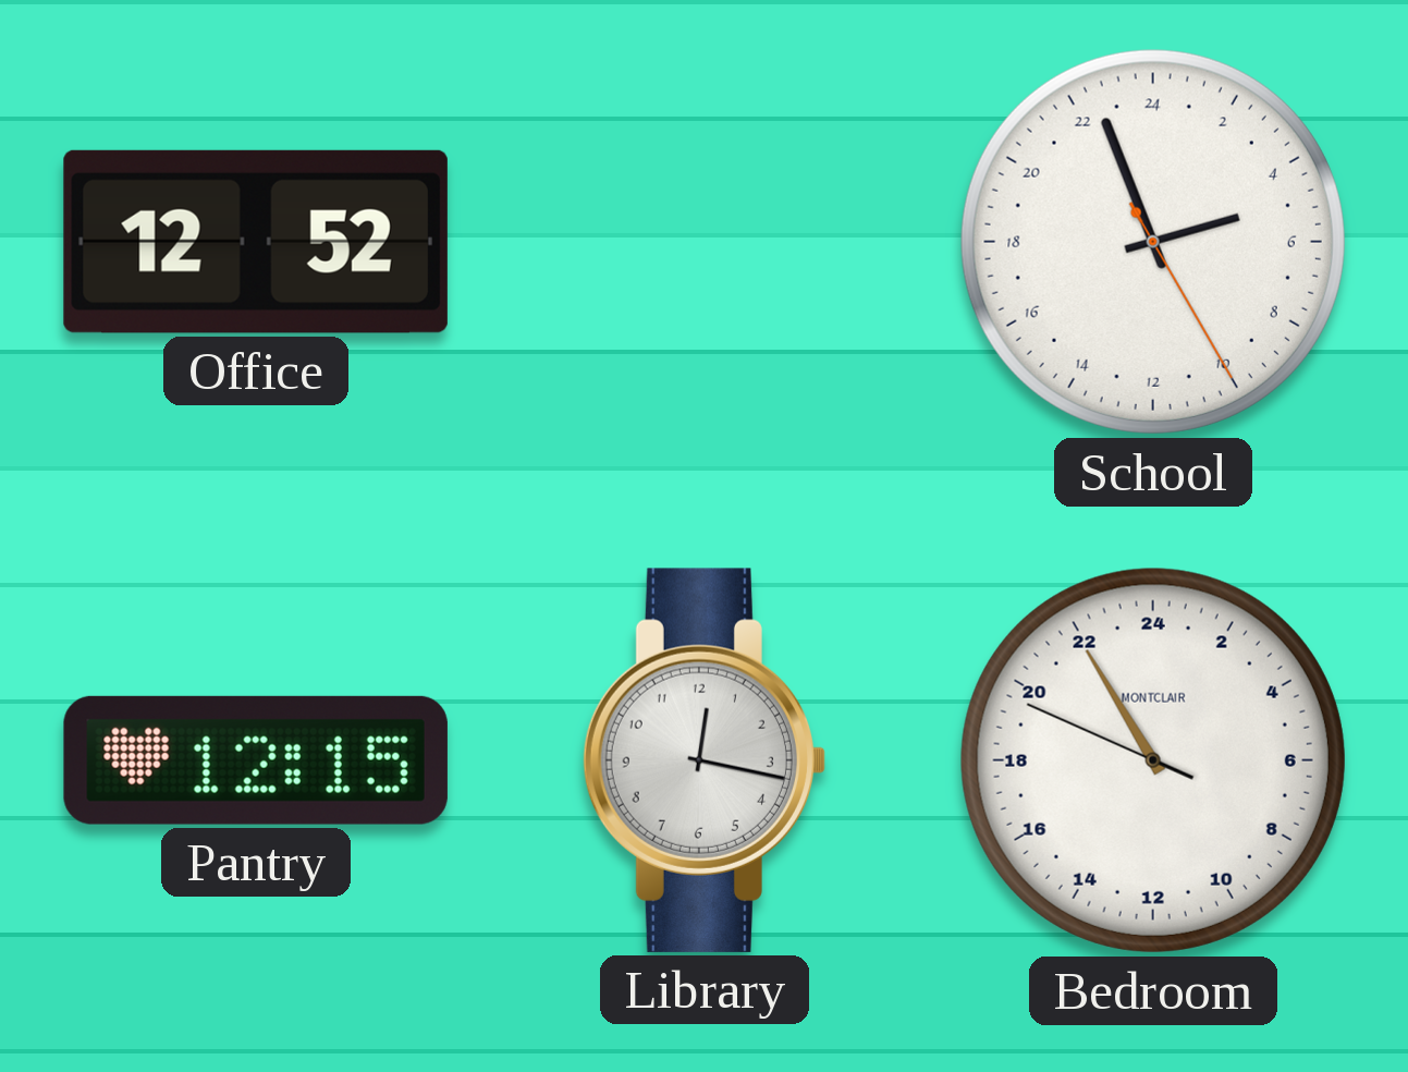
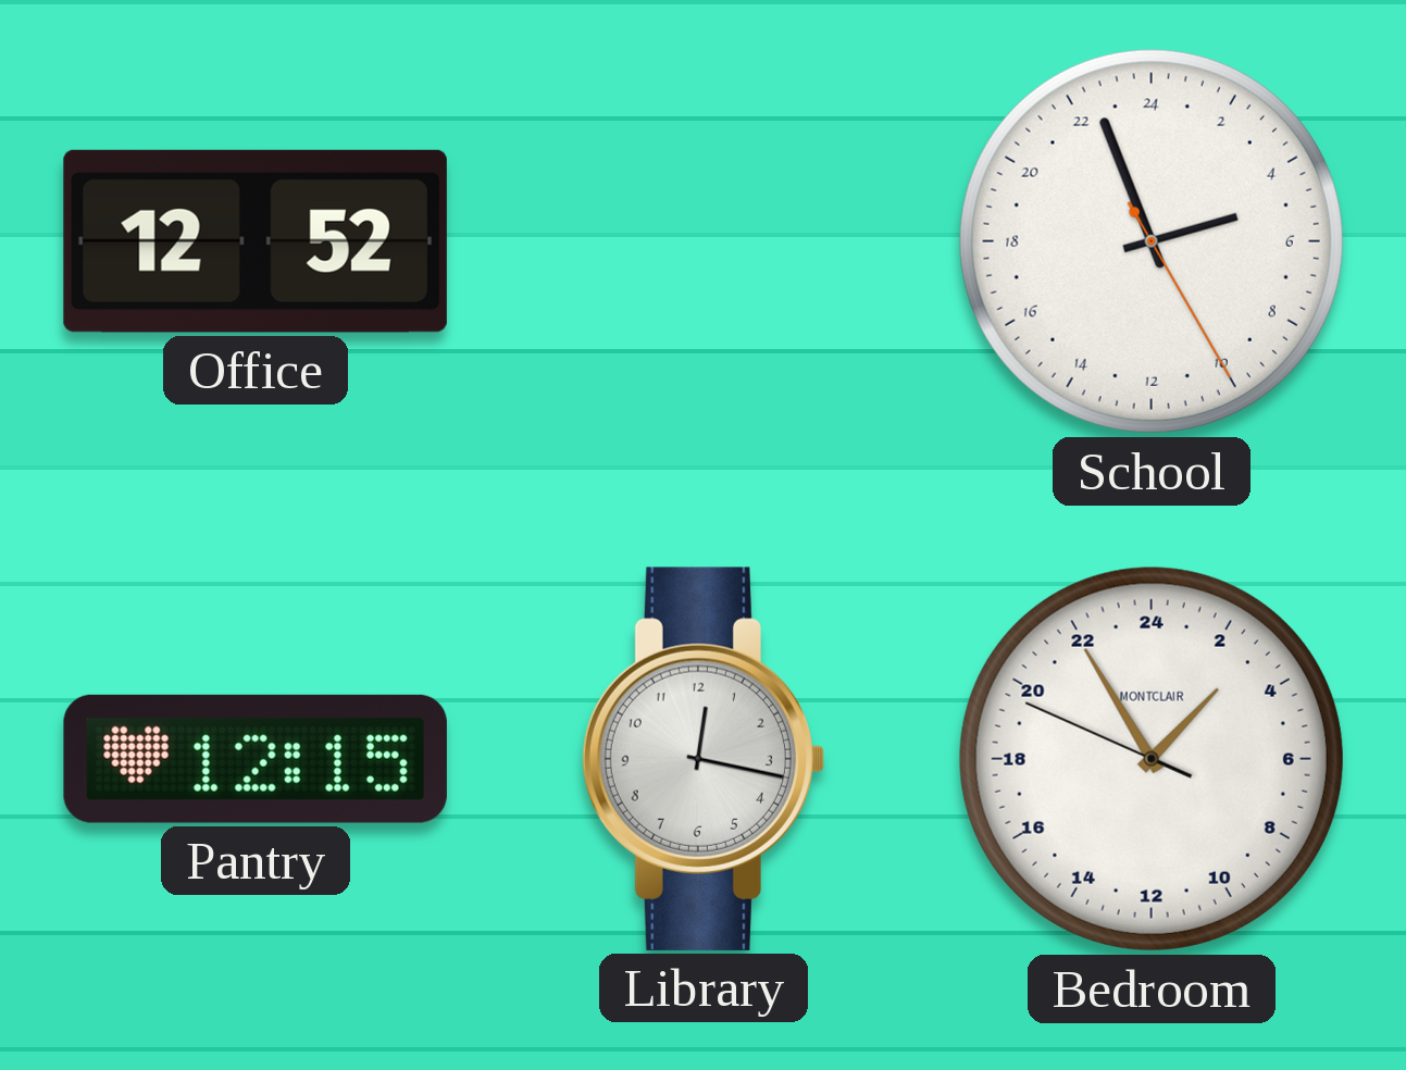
Bedroom: 21:54 -> 2:54 (1152, 759)
